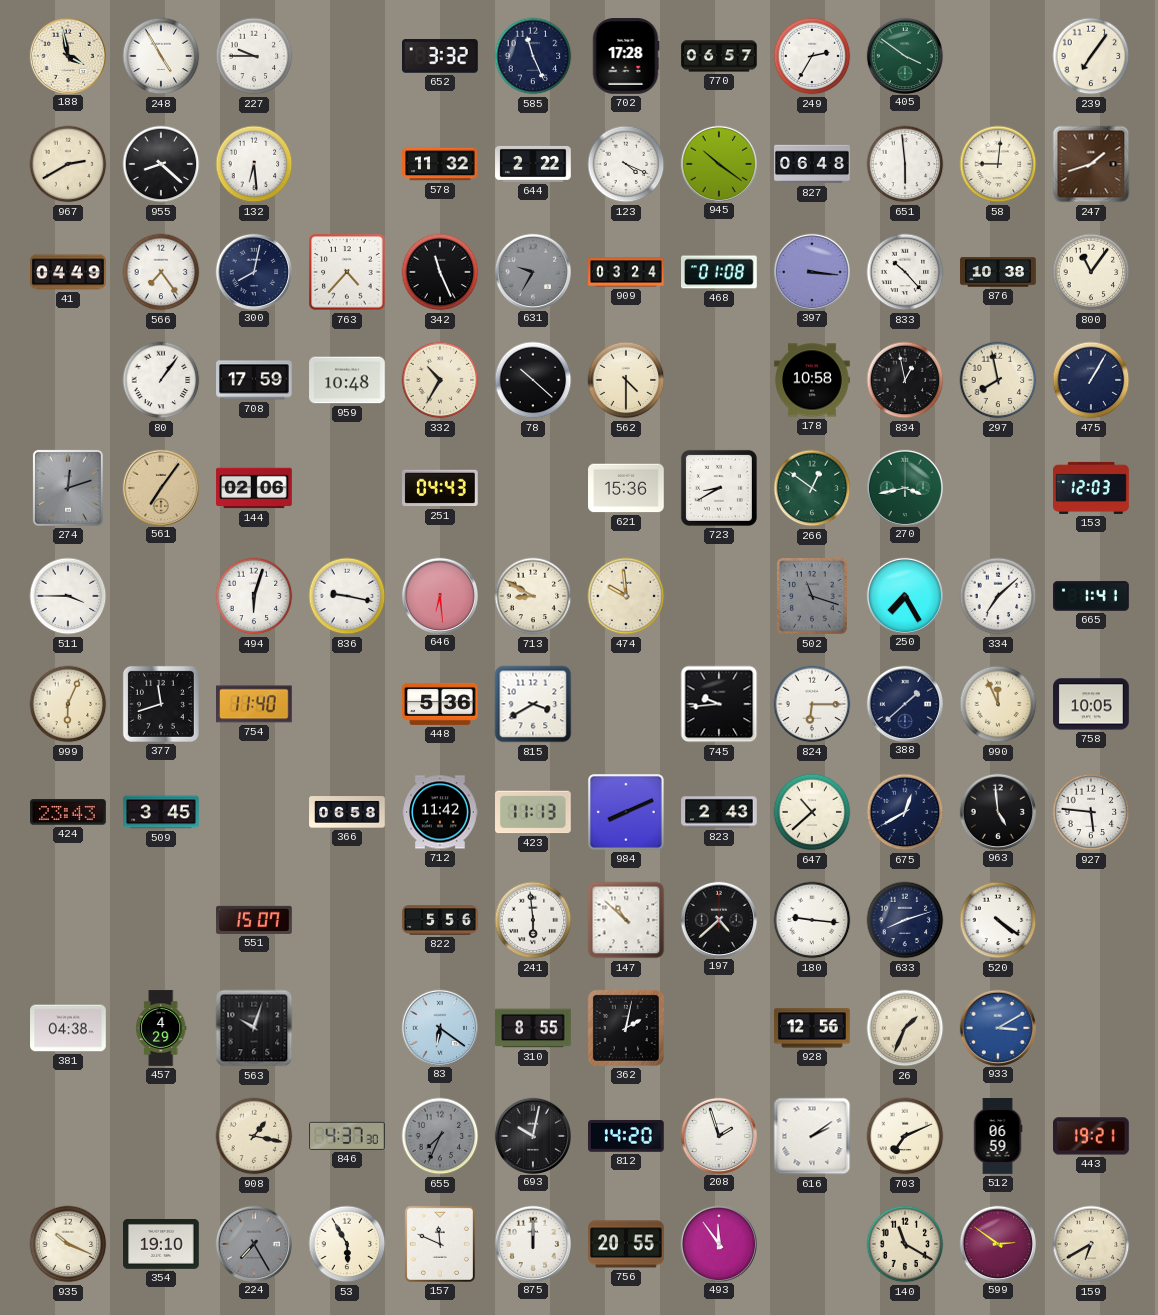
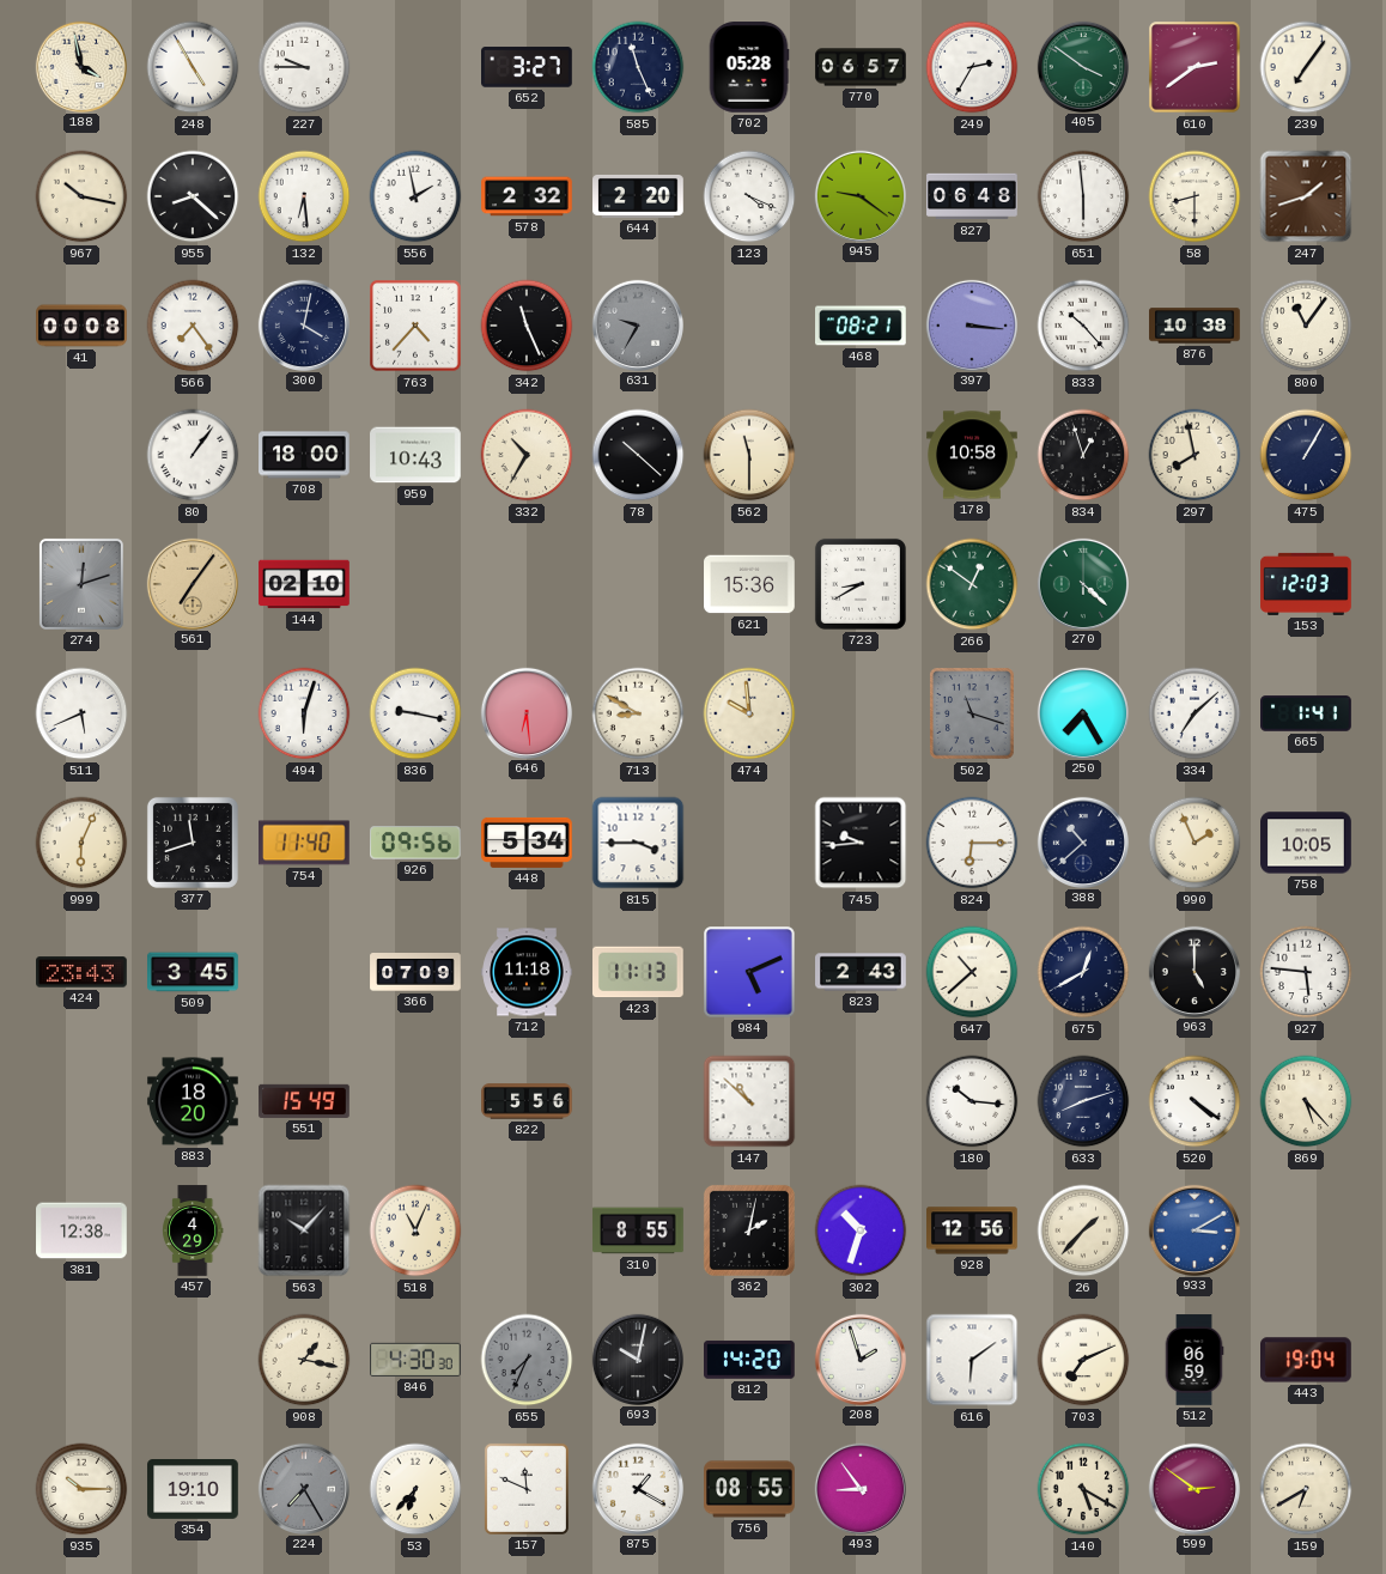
652: 3:32 -> 3:27 (527, 67)
702: 17:28 -> 05:28 (749, 67)
610: none -> 2:39 (1194, 67)
967: 2:40 -> 10:17 (81, 196)
556: none -> 1:58 (415, 196)
578: 11:32 -> 2:32 (527, 196)
644: 2:22 -> 2:20 (638, 196)
945: 10:21 -> 9:21 (859, 195)
58: 9:01 -> 8:30 (1194, 196)
41: 04:49 -> 00:08 (81, 326)
300: 8:02 -> 4:02 (303, 324)
909: 03:24 -> none (626, 272)
468: 01:08 -> 08:21 (861, 326)
708: 17:59 -> 18:00 (304, 455)
959: 10:48 -> 10:43 (415, 455)
562: 4:30 -> 11:30 (749, 455)
834: 12:58 -> 12:57 (1083, 455)
144: 02:06 -> 02:10 (304, 584)
251: 04:43 -> none (441, 488)
270: 3:43 -> 4:22 (1082, 583)
511: 3:45 -> 5:41 (81, 713)
926: none -> 09:56 (417, 843)
448: 5:36 -> 5:34 (527, 843)
815: 3:40 -> 3:45 (638, 843)
388: 1:38 -> 10:38 (1082, 841)
990: 11:56 -> 1:56 (1194, 843)
366: 06:58 -> 07:09 (415, 973)
712: 11:42 -> 11:18 (527, 972)
984: 8:11 -> 5:11 (750, 973)
963: 4:59 -> 5:00 (1193, 971)
883: none -> 18:20 (193, 1101)
551: 15:07 -> 15:49 (304, 1101)
241: 5:59 -> none (533, 920)
197: 4:38 -> none (718, 919)
180: 9:16 -> 10:16 (972, 1101)
869: none -> 5:23 (1306, 1101)
381: 04:38 -> 12:38 (81, 1230)
563: 10:03 -> 10:07 (304, 1230)
518: none -> 11:04 (415, 1230)
83: 6:21 -> none (439, 1027)
302: none -> 10:33 (861, 1230)
26: 1:34 -> 1:37 (1083, 1230)
846: 4:37 -> 4:30 (415, 1360)
616: 2:09 -> 6:09 (972, 1360)
443: 19:21 -> 19:04 (1307, 1360)
935: 10:19 -> 10:15 (81, 1489)
53: 5:55 -> 6:37 (415, 1489)
875: 12:00 -> 1:20 (637, 1488)
756: 20:55 -> 08:55 (749, 1489)
493: 11:54 -> 8:54 (859, 1488)
140: 11:20 -> 5:20 (1083, 1489)
